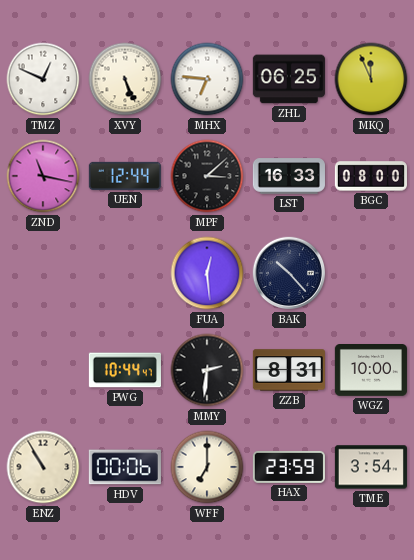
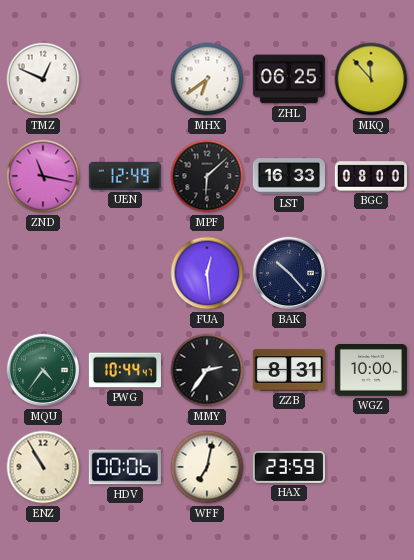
XVY: 5:26 -> none (125, 79)
MHX: 6:46 -> 6:39 (207, 79)
MKQ: 11:56 -> 11:53 (371, 79)
UEN: 12:44 -> 12:49 (125, 176)
MPF: 3:08 -> 6:08 (207, 176)
MQU: none -> 4:36 (43, 370)
MMY: 2:31 -> 2:36 (207, 370)
WFF: 7:00 -> 7:02 (207, 467)
TME: 3:54 -> none (371, 467)
